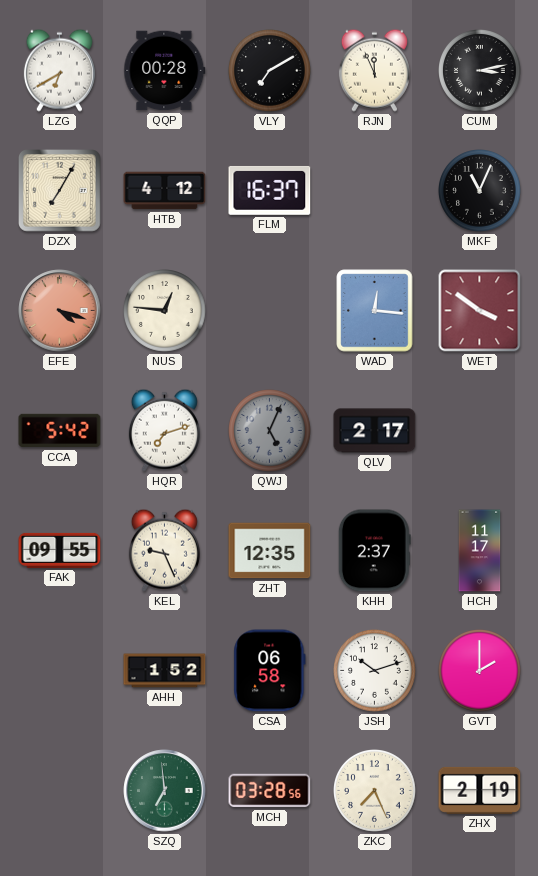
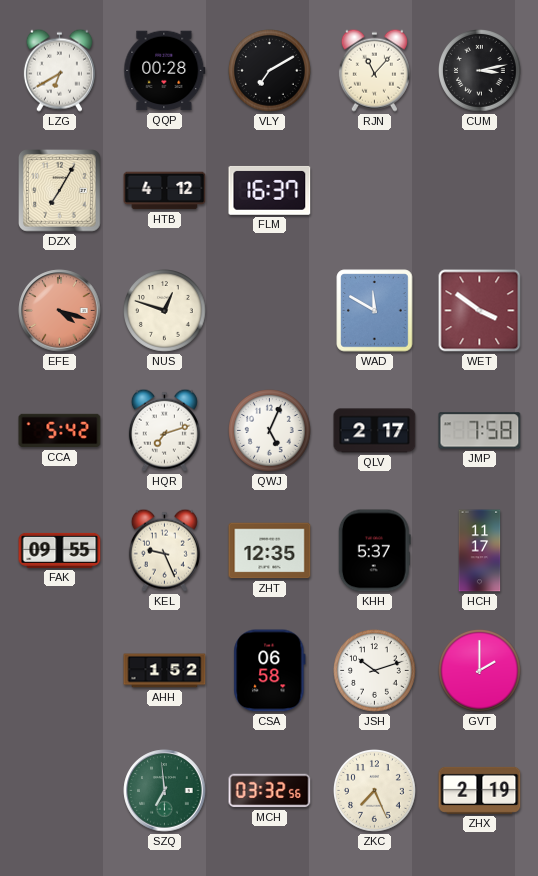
RJN: 11:56 -> 11:07 (374, 70)
MKF: 11:04 -> none (480, 191)
NUS: 12:46 -> 12:48 (165, 311)
WAD: 12:16 -> 11:50 (375, 311)
QWJ dial: grey -> white (270, 431)
JMP: none -> 7:58 (480, 431)
KHH: 2:37 -> 5:37 (374, 551)
MCH: 03:28 -> 03:32 (270, 791)
